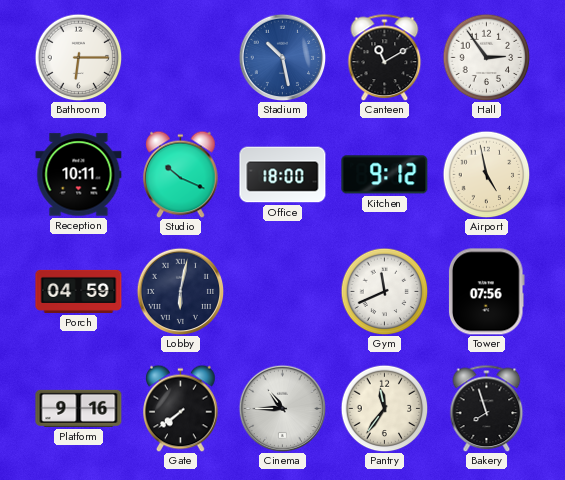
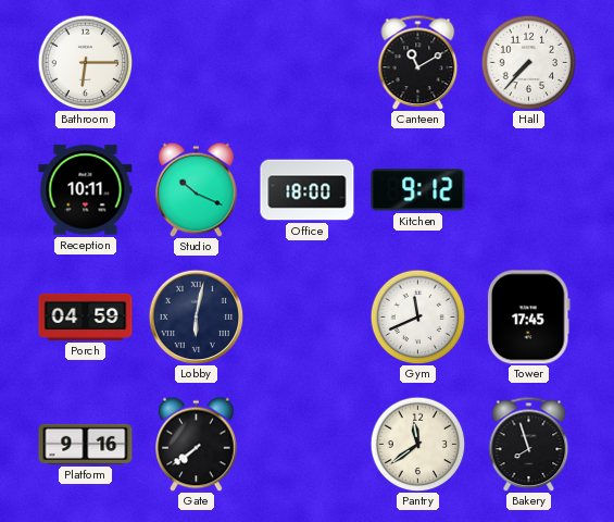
Stadium: 10:28 -> none (282, 57)
Hall: 2:54 -> 7:37 (528, 62)
Airport: 4:58 -> none (486, 174)
Tower: 07:56 -> 17:45 (528, 318)
Cinema: 10:45 -> none (282, 408)
Pantry: 11:36 -> 11:39 (417, 444)
